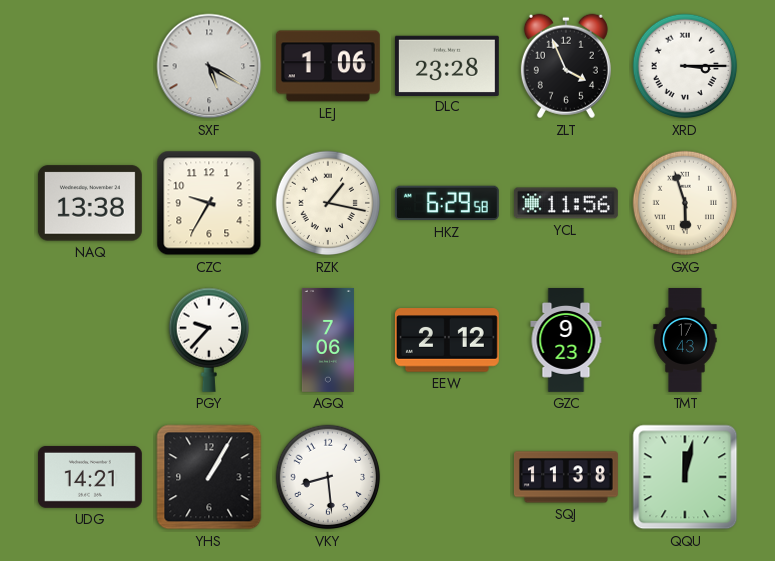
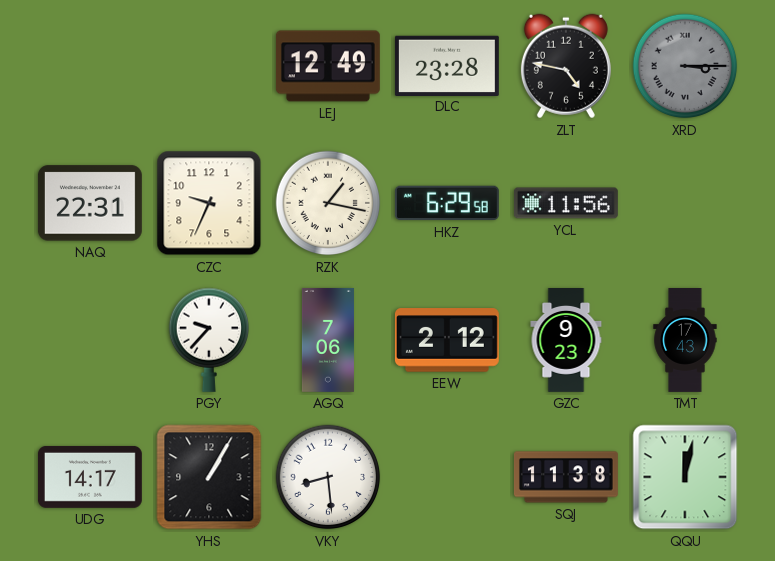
SXF: 5:20 -> none (209, 66)
LEJ: 1:06 -> 12:49 (328, 66)
ZLT: 3:56 -> 4:47 (566, 66)
XRD dial: white -> grey (685, 66)
NAQ: 13:38 -> 22:31 (90, 203)
CZC: 9:35 -> 9:34 (209, 203)
GXG: 5:57 -> none (685, 203)
UDG: 14:21 -> 14:17 (90, 477)
